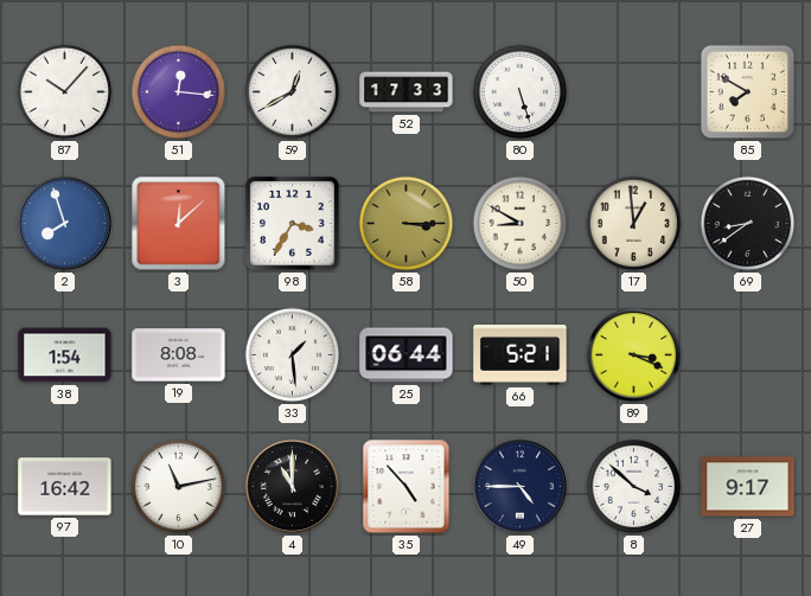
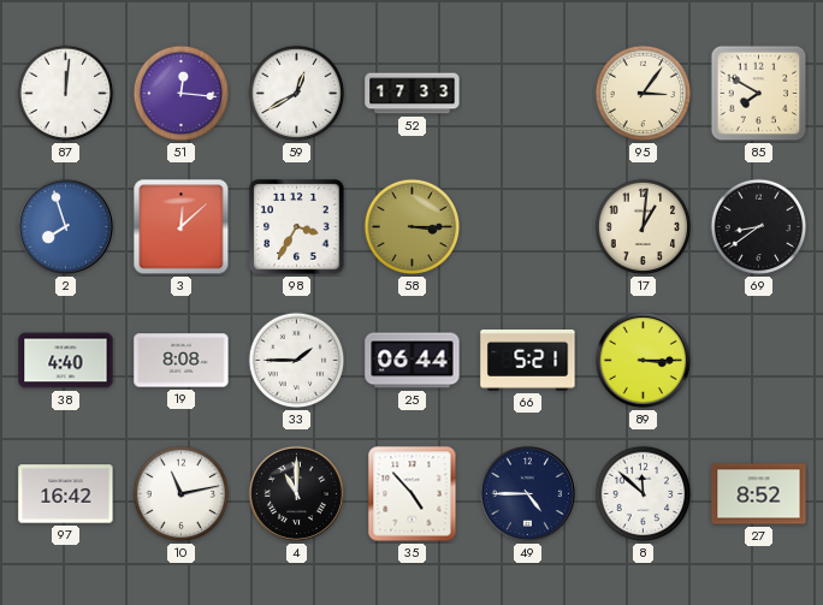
87: 10:07 -> 12:01 (66, 94)
80: 5:27 -> none (521, 92)
95: none -> 3:06 (644, 94)
50: 8:50 -> none (521, 224)
17: 12:59 -> 1:01 (644, 227)
38: 1:54 -> 4:40 (66, 361)
33: 1:29 -> 1:45 (297, 361)
89: 3:19 -> 3:15 (643, 360)
8: 3:52 -> 11:52 (644, 494)
27: 9:17 -> 8:52 (759, 494)
